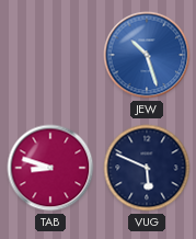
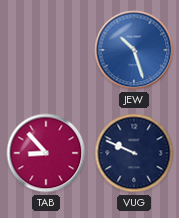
TAB: 8:48 -> 8:53 (46, 153)
VUG: 5:49 -> 9:49 (134, 153)
